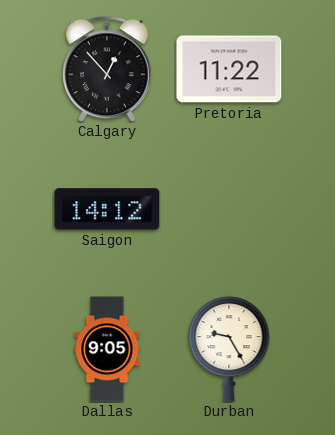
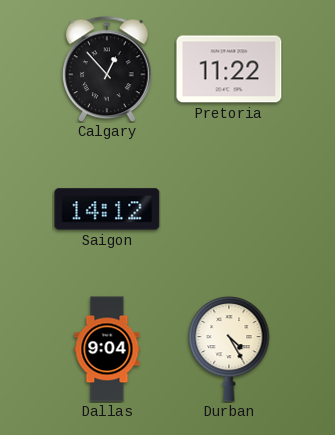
Dallas: 9:05 -> 9:04 (107, 349)
Durban: 9:25 -> 4:25 (229, 349)
